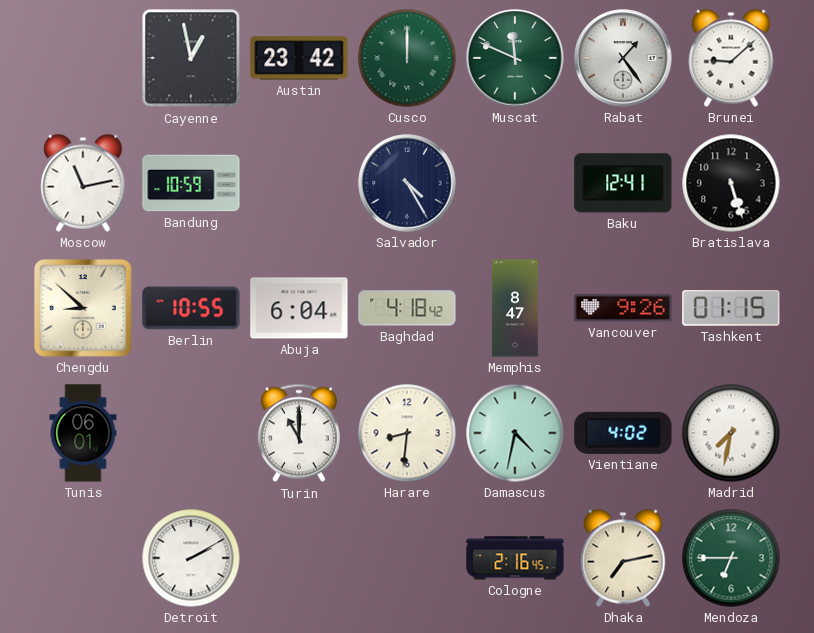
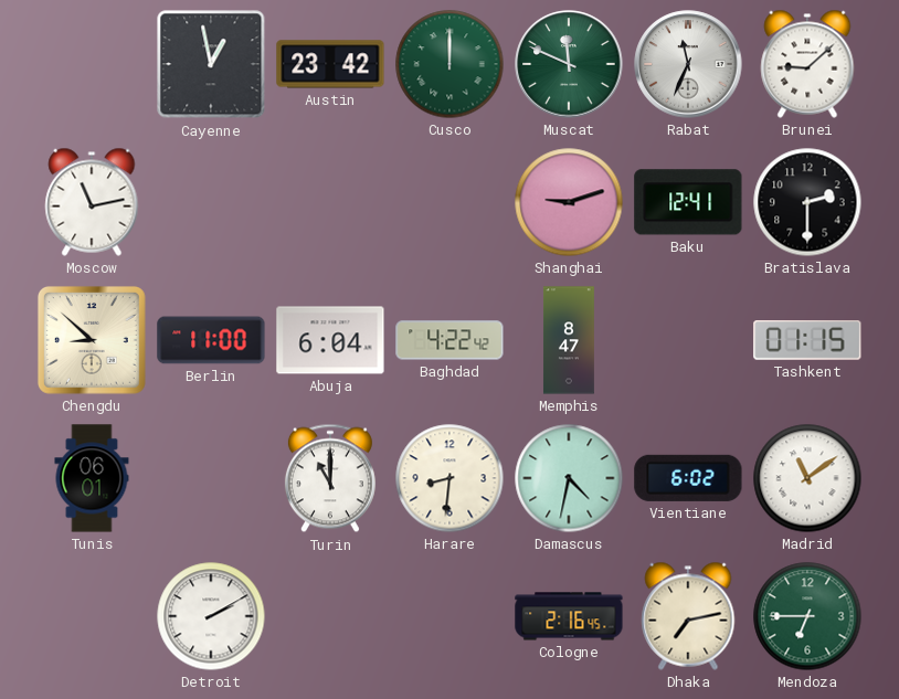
Rabat: 1:24 -> 11:34 (688, 64)
Bandung: 10:59 -> none (191, 183)
Salvador: 4:25 -> none (407, 183)
Shanghai: none -> 9:12 (569, 202)
Bratislava: 5:27 -> 2:30 (807, 202)
Berlin: 10:55 -> 11:00 (211, 340)
Baghdad: 4:18 -> 4:22 (449, 340)
Vancouver: 9:26 -> none (623, 308)
Vientiane: 4:02 -> 6:02 (688, 478)
Madrid: 7:32 -> 11:09 (807, 478)
